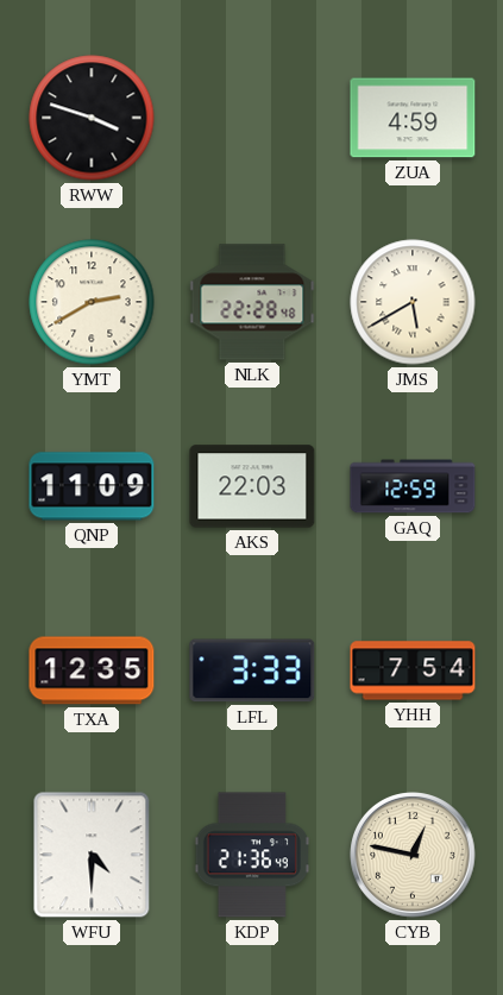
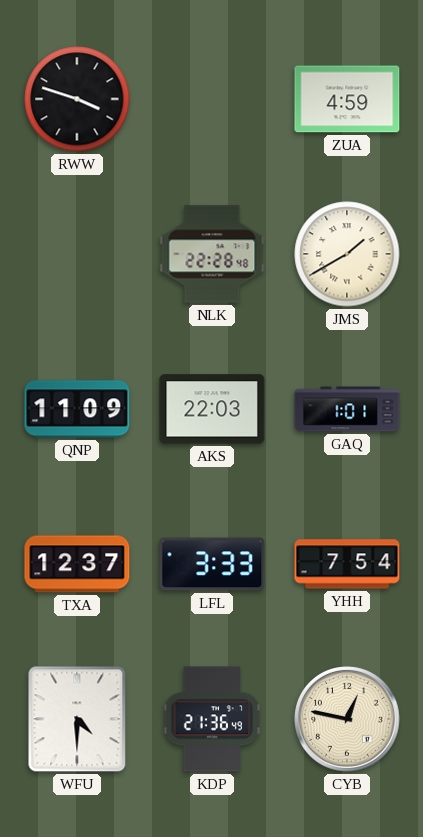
YMT: 2:40 -> none (92, 302)
JMS: 5:40 -> 1:40 (347, 254)
GAQ: 12:59 -> 1:01 (347, 409)
TXA: 12:35 -> 12:37 (77, 564)
